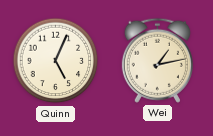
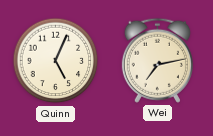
Wei: 1:13 -> 7:13 (157, 60)
